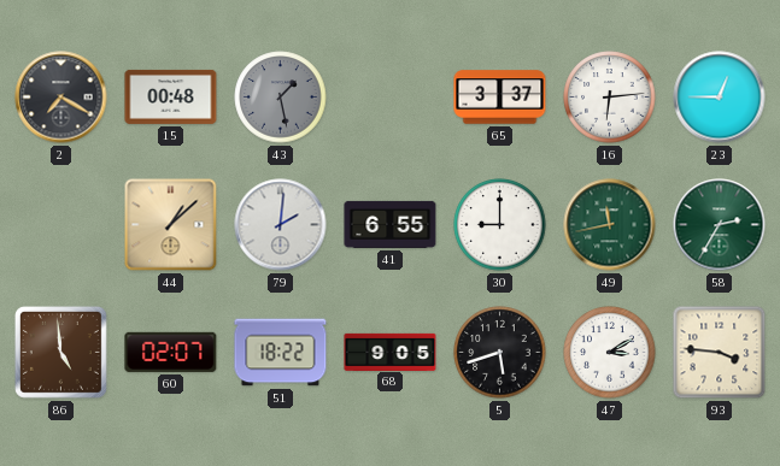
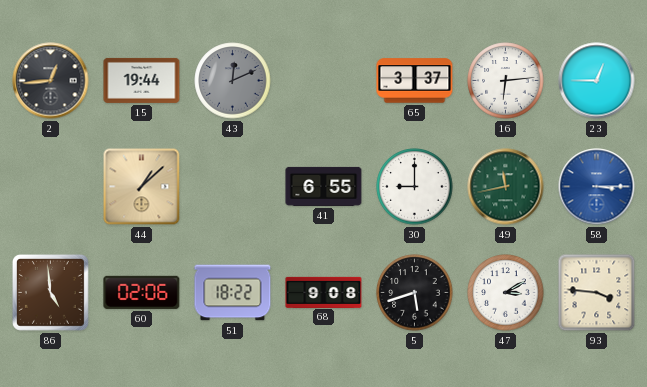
2: 7:20 -> 12:44 (51, 81)
15: 00:48 -> 19:44 (142, 80)
43: 1:28 -> 12:11 (233, 81)
79: 2:01 -> none (281, 225)
58: 2:35 -> 3:15 (597, 187)
58 dial: green -> blue (597, 187)
60: 02:07 -> 02:06 (142, 292)
68: 9:05 -> 9:08 (324, 292)
